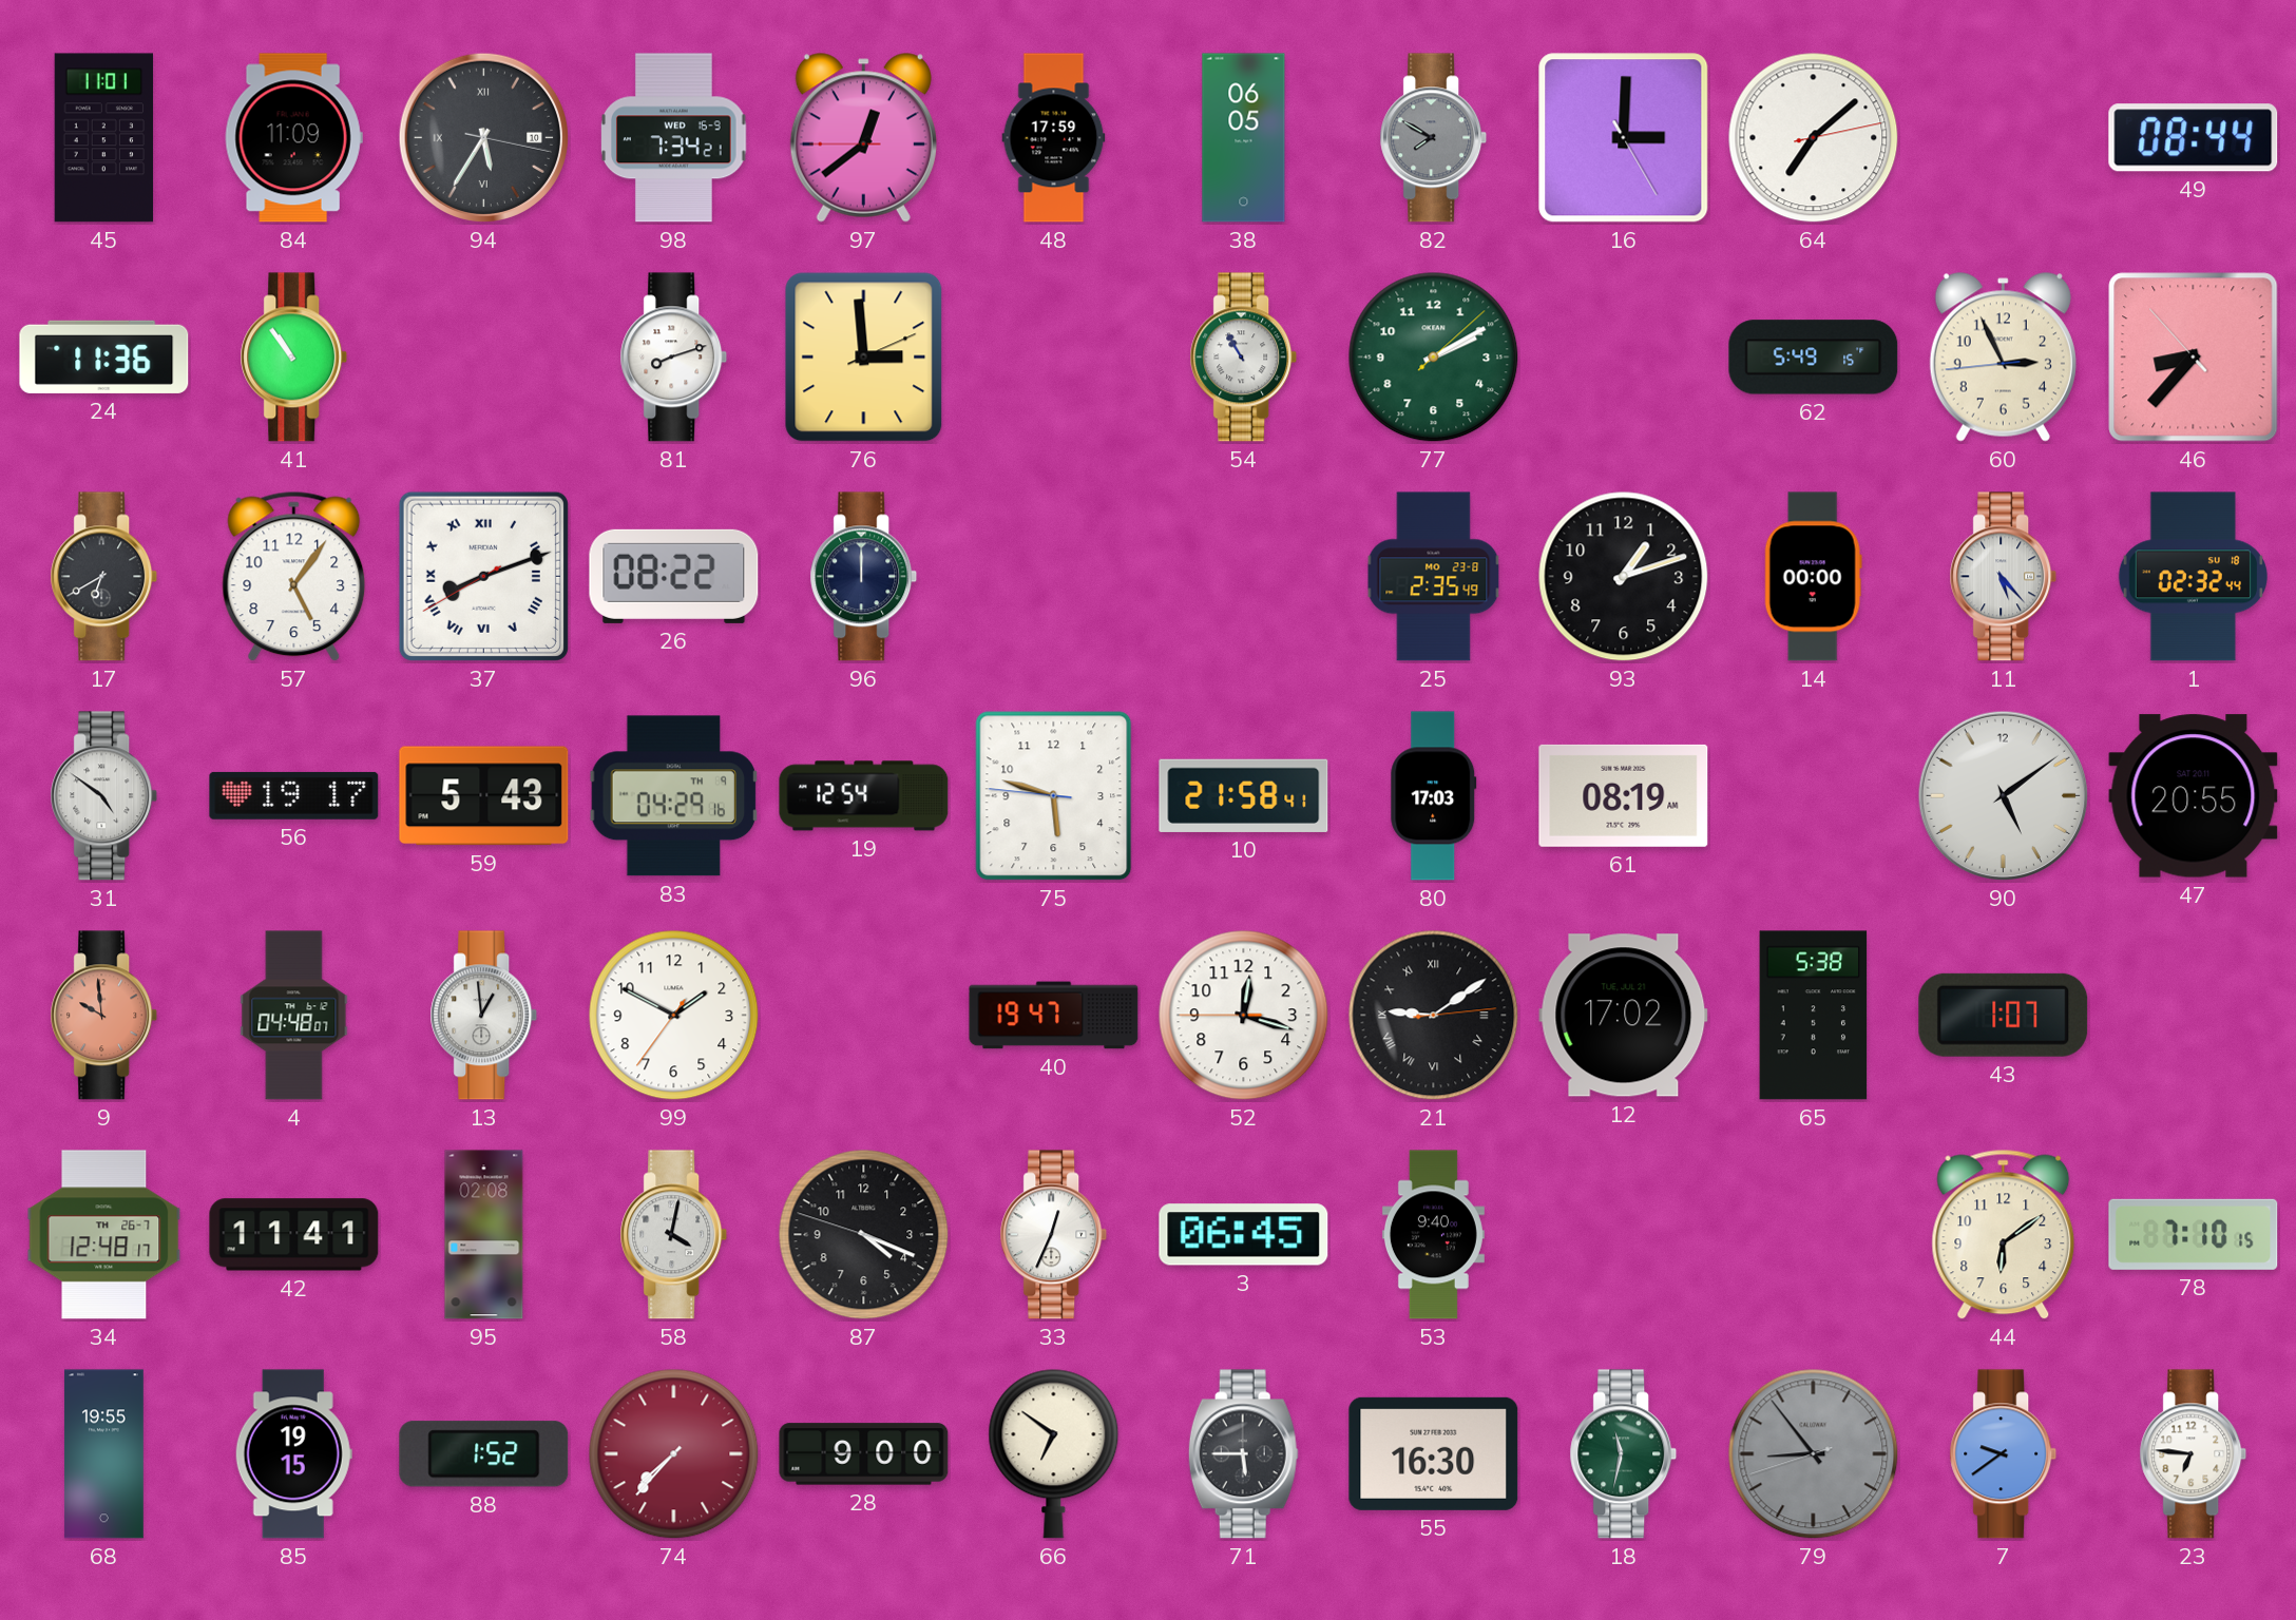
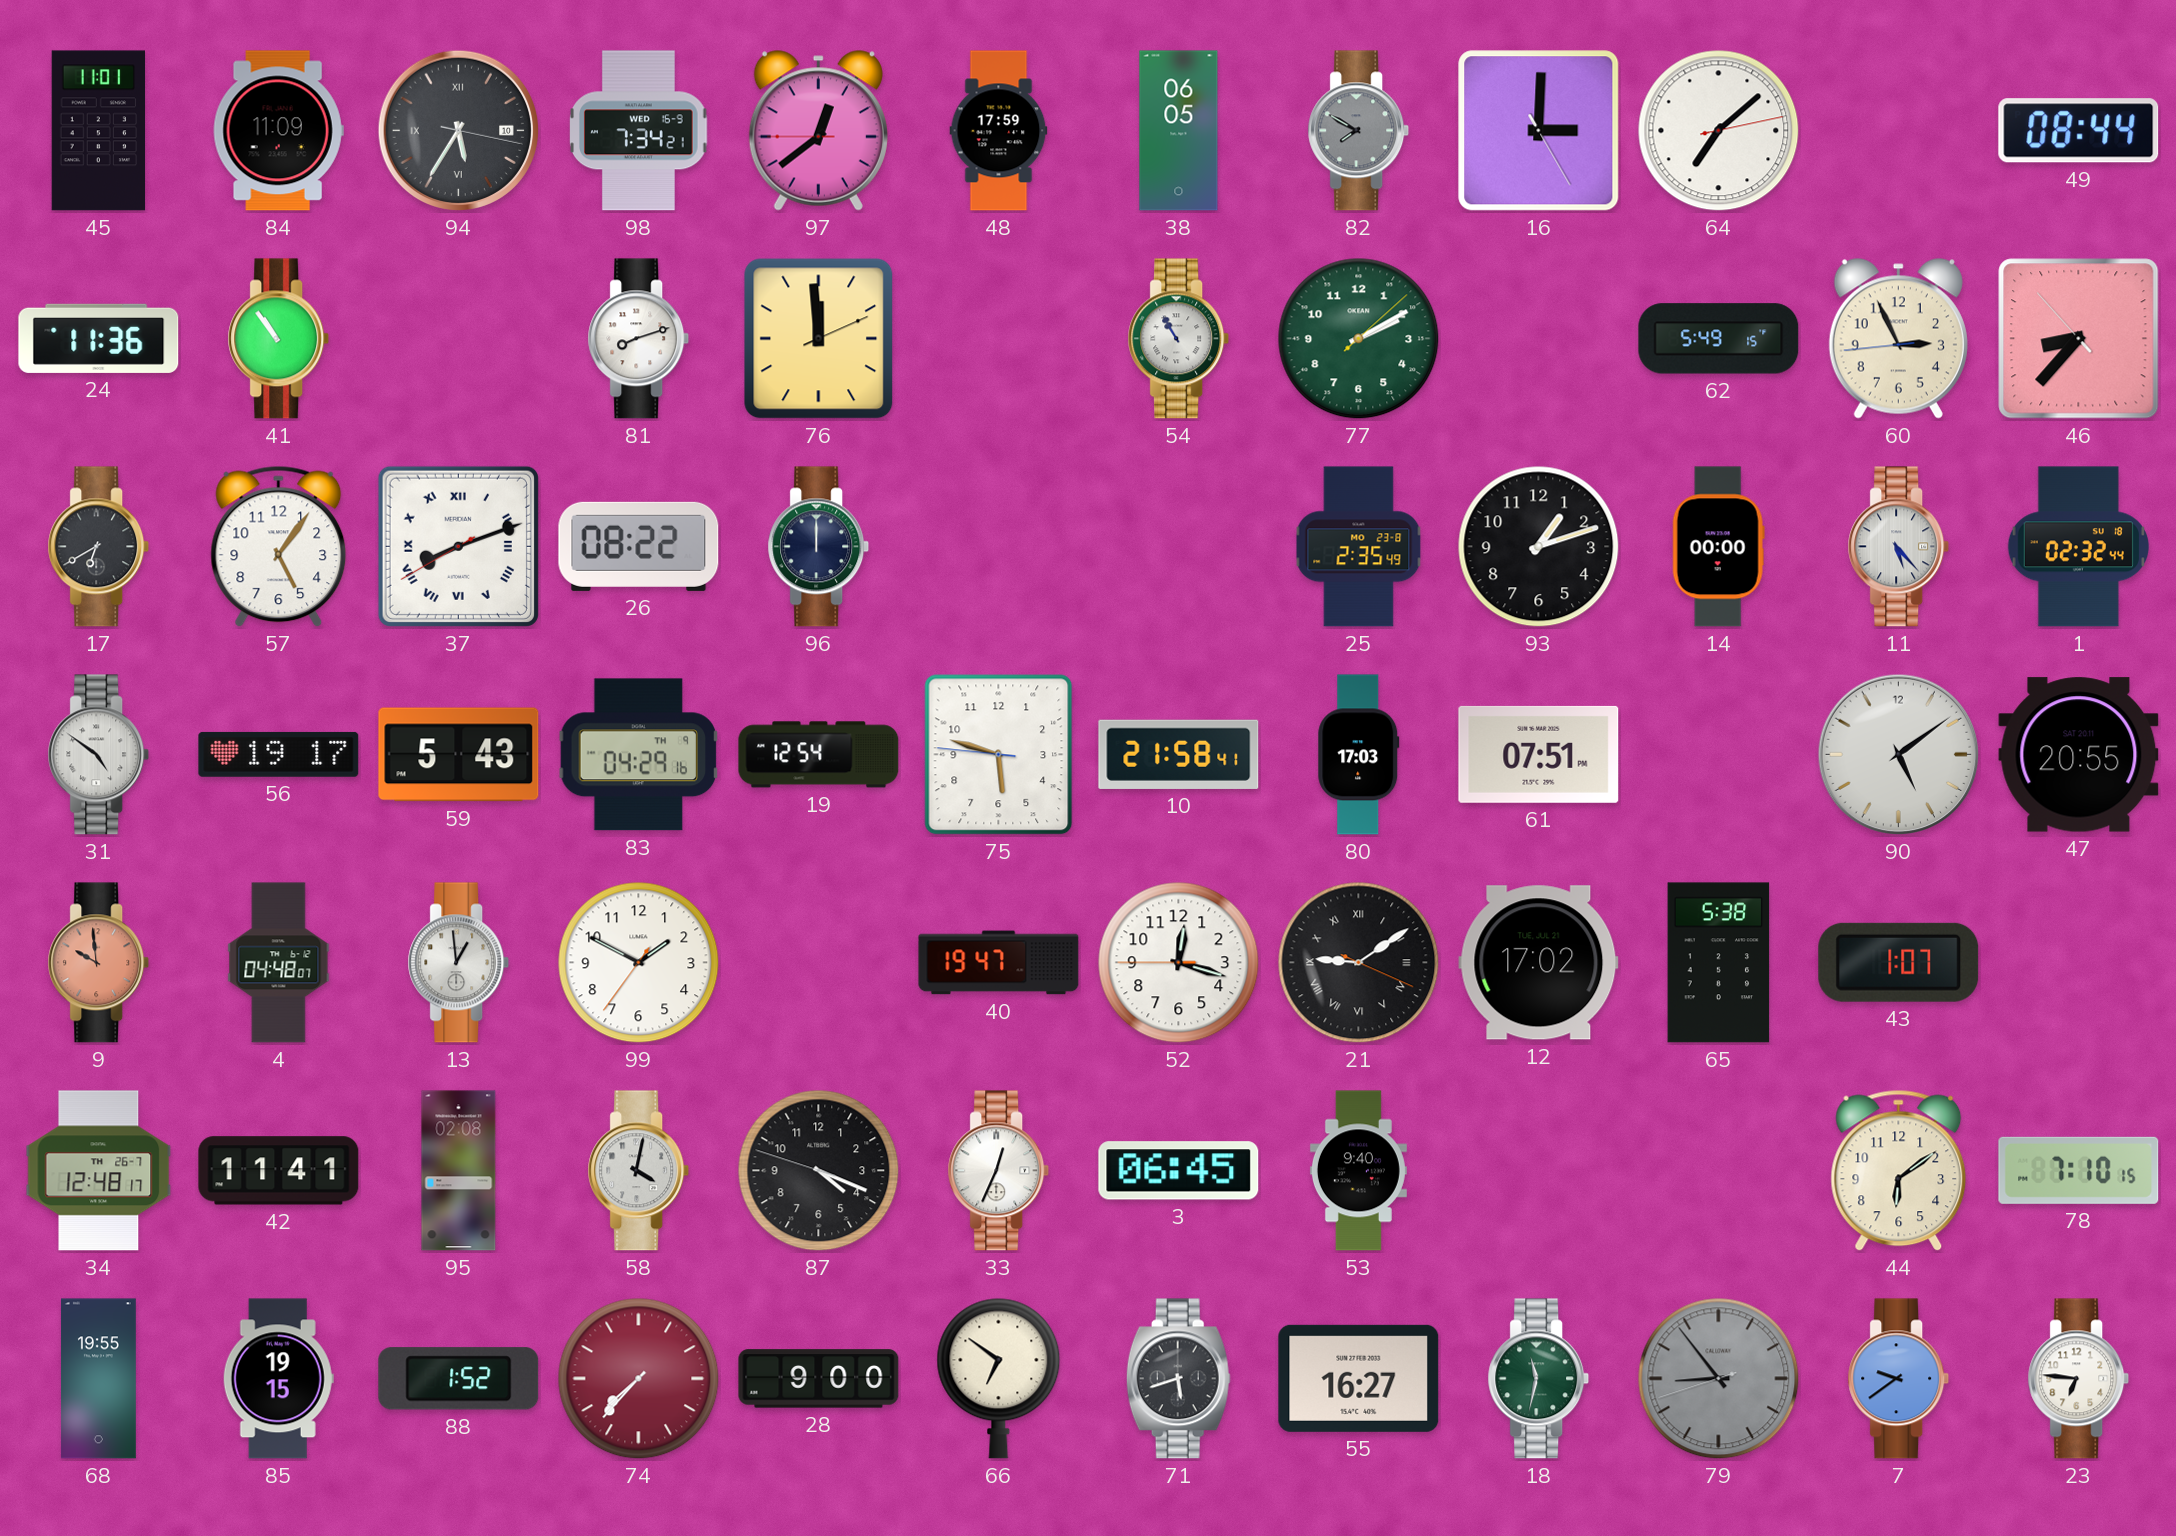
76: 2:59 -> 11:59 (819, 339)
61: 08:19 -> 07:51 (1539, 754)
21: 9:09:14 -> 9:09:19 (1359, 963)
71: 5:45 -> 5:42 (1178, 1379)
55: 16:30 -> 16:27 (1359, 1378)
